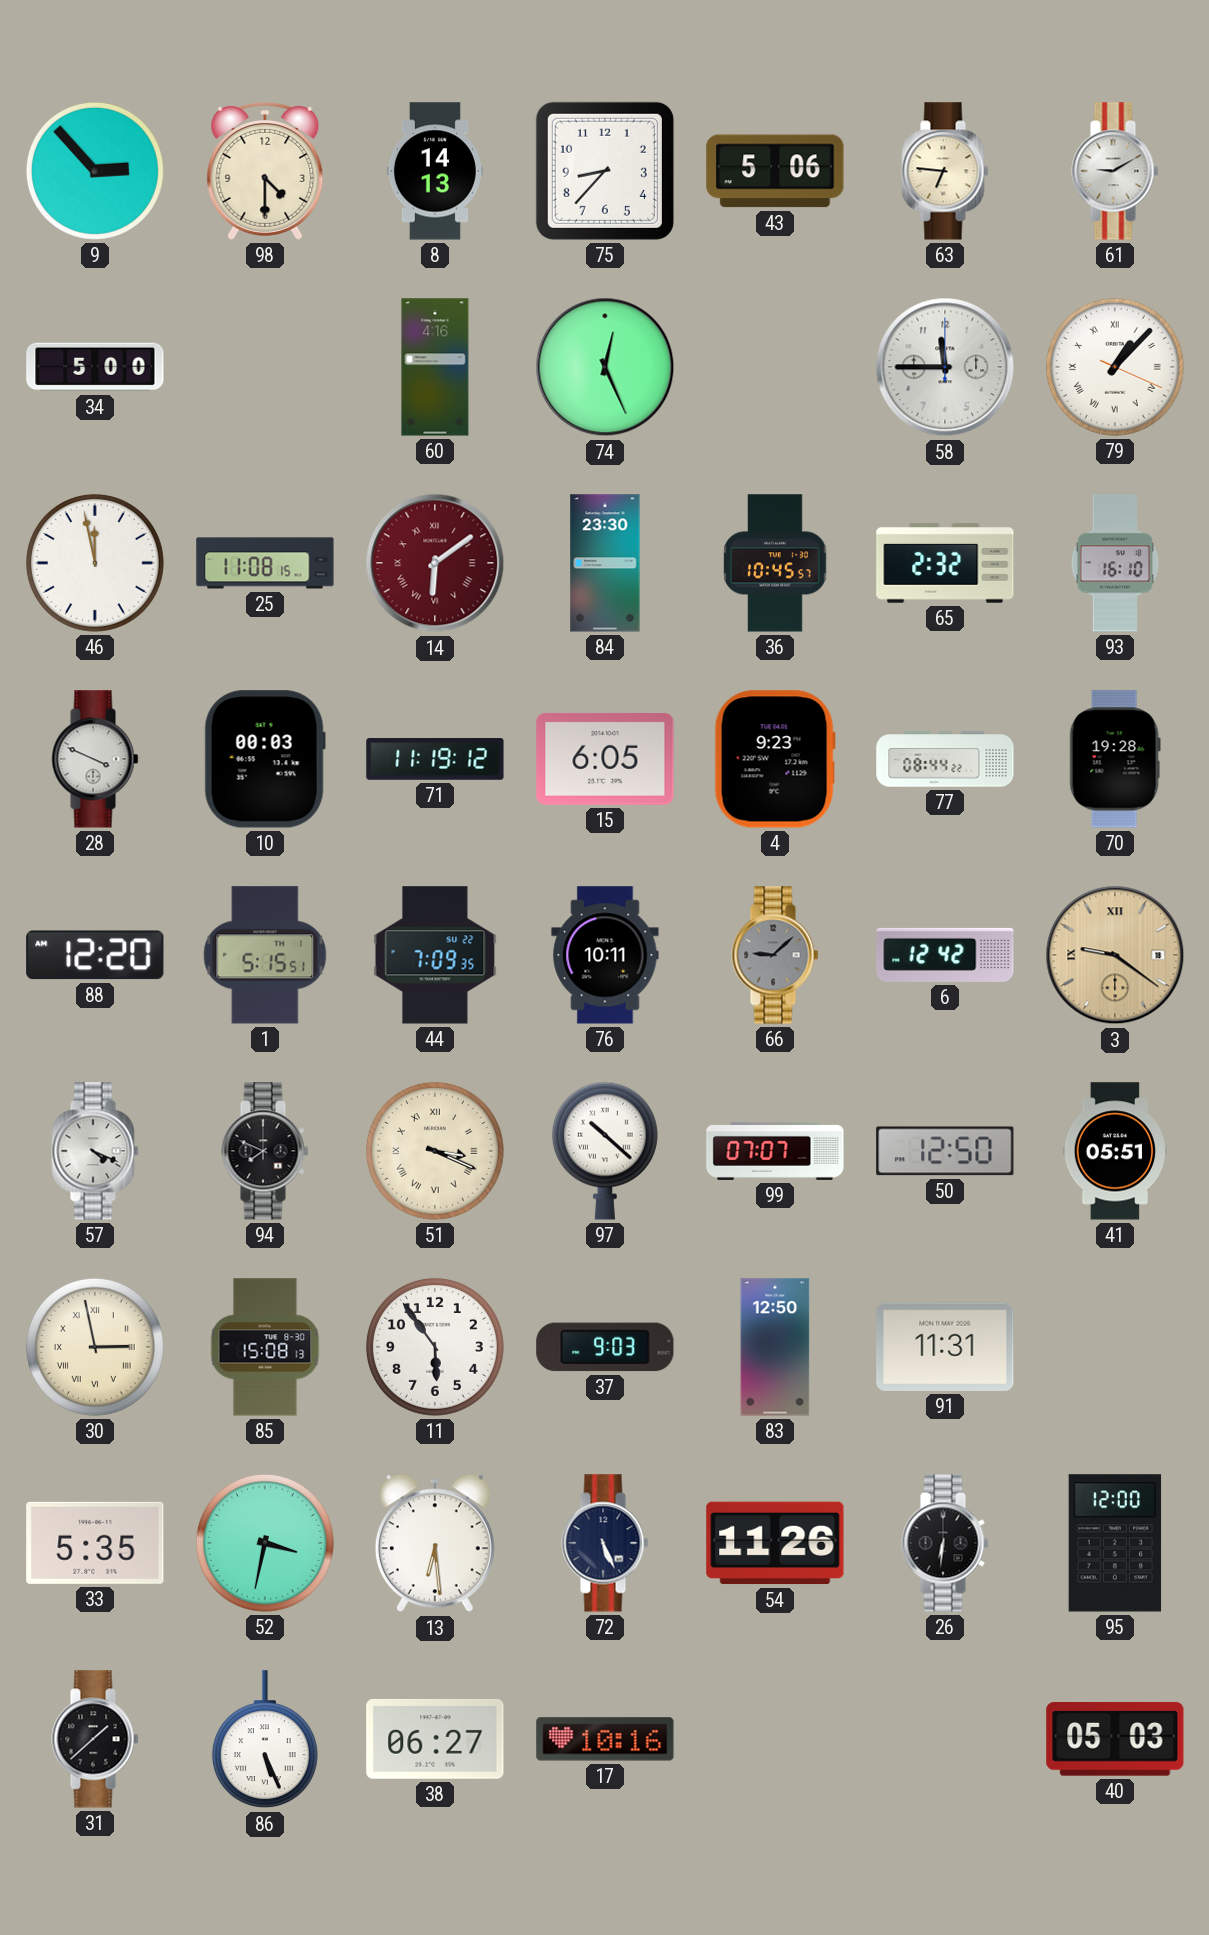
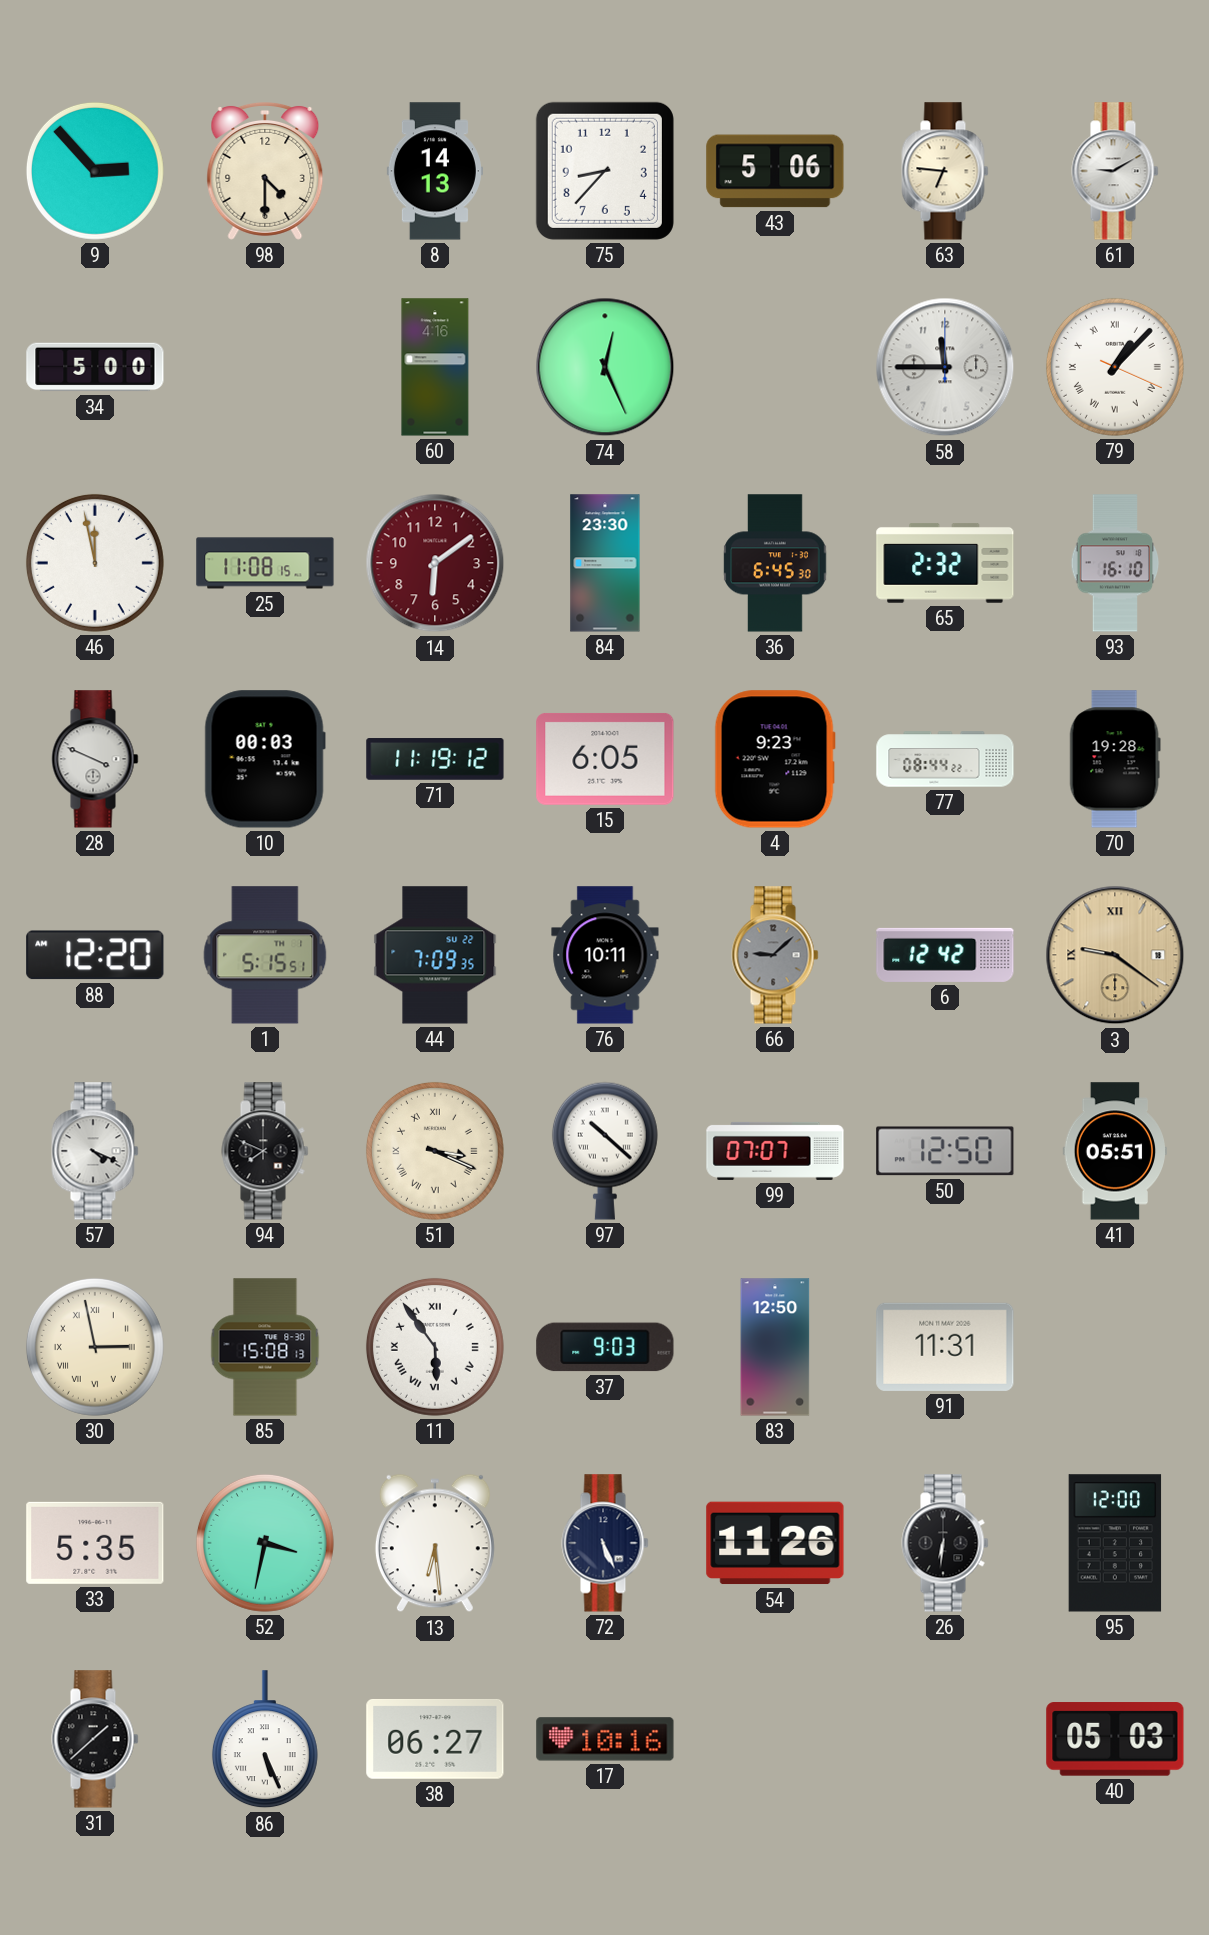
14 numerals: Roman -> Arabic (435, 563)
36: 10:45 -> 6:45 (775, 563)
11 numerals: Arabic -> Roman (435, 1347)
